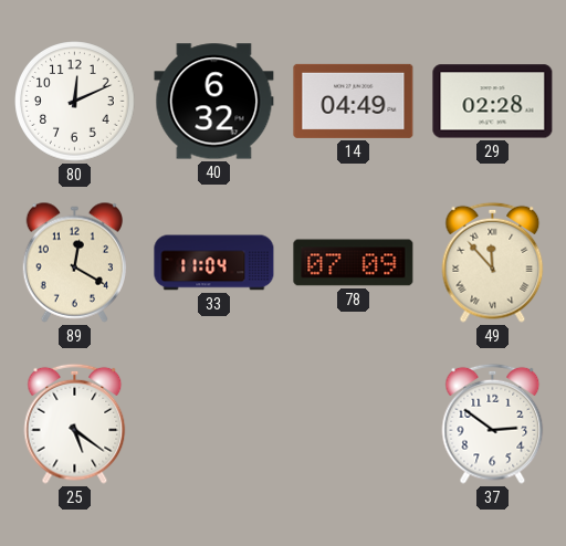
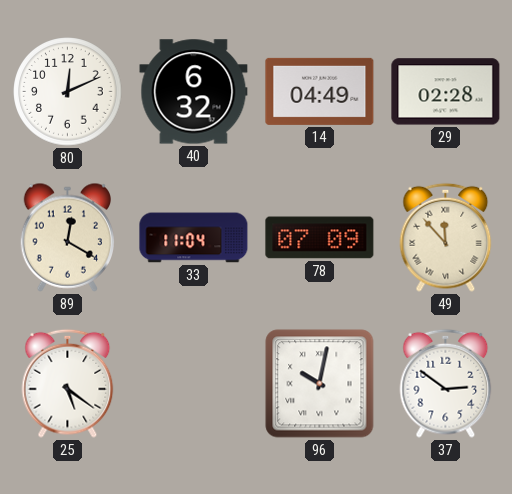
96: none -> 10:02 (320, 384)
